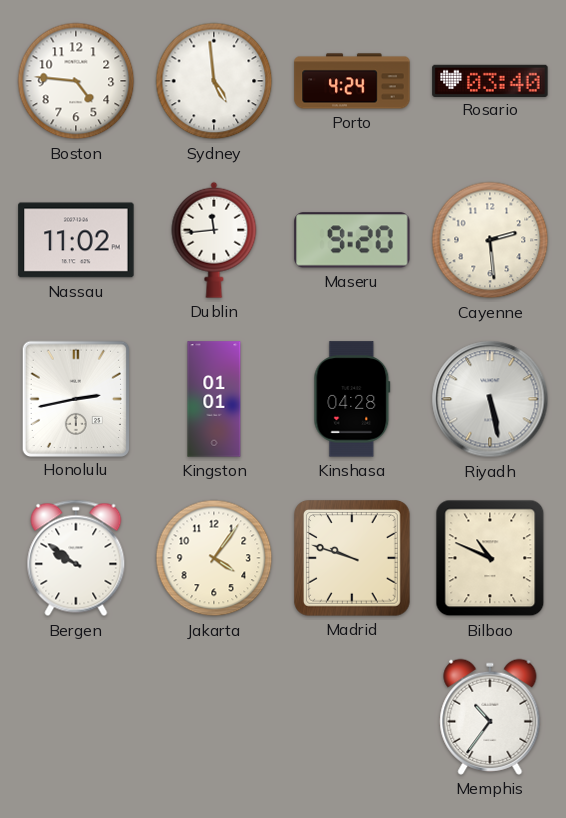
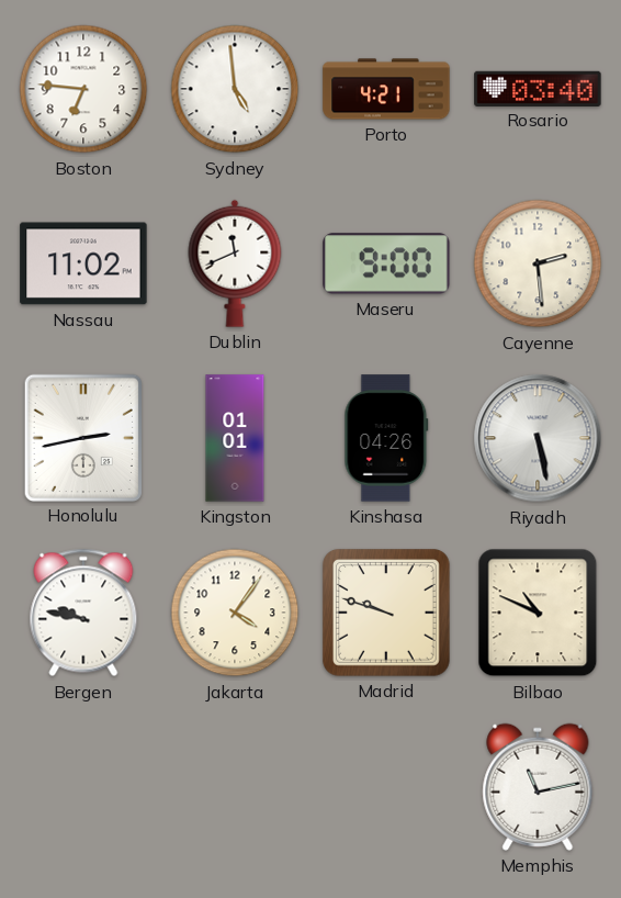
Boston: 4:46 -> 6:46 (83, 89)
Porto: 4:24 -> 4:21 (386, 89)
Dublin: 11:44 -> 11:41 (235, 263)
Maseru: 9:20 -> 9:00 (386, 263)
Kinshasa: 04:28 -> 04:26 (386, 438)
Bergen: 9:51 -> 9:47 (83, 613)
Memphis: 10:36 -> 11:13 (538, 787)
